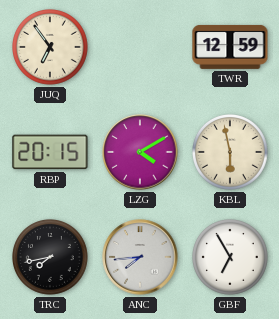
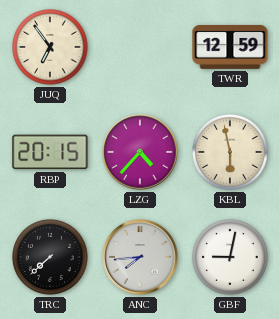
LZG: 4:10 -> 4:37 (140, 152)
TRC: 7:43 -> 7:38 (51, 258)
GBF: 6:55 -> 9:02 (231, 258)
